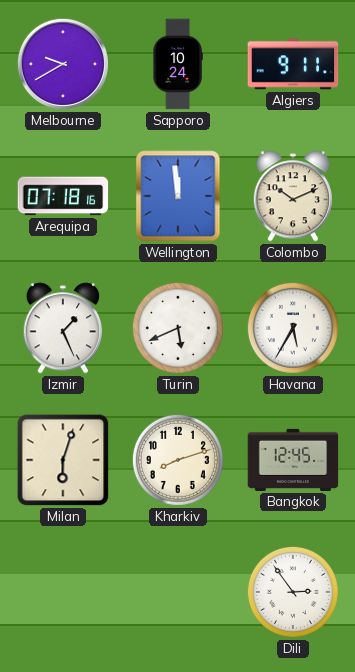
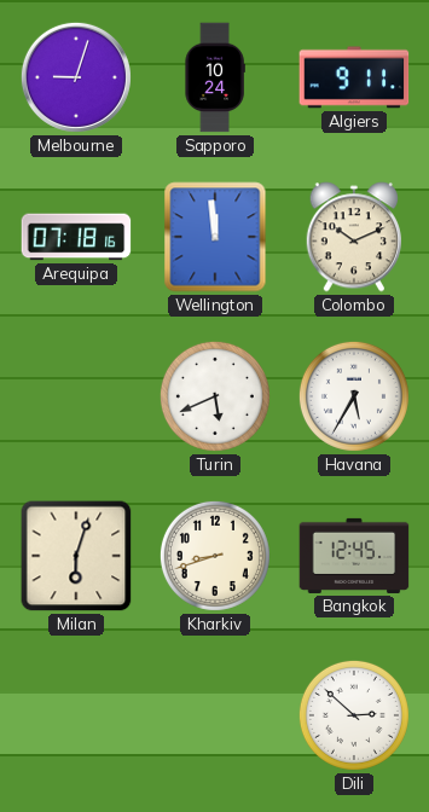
Melbourne: 9:40 -> 9:03 (76, 77)
Izmir: 1:26 -> none (62, 328)
Kharkiv: 8:12 -> 8:42 (215, 556)
Dili: 2:54 -> 2:52 (354, 715)
